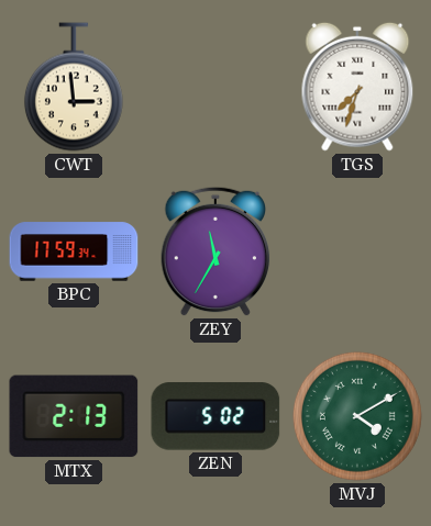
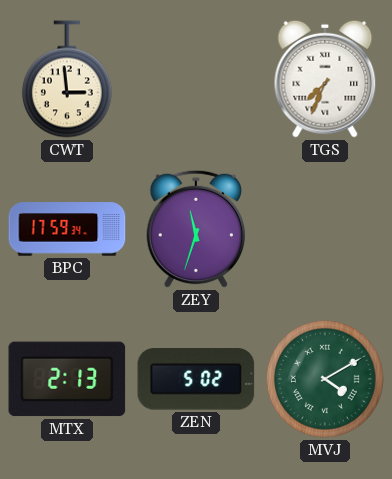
TGS: 7:33 -> 7:34 (325, 79)
ZEY: 11:35 -> 11:33 (196, 229)
